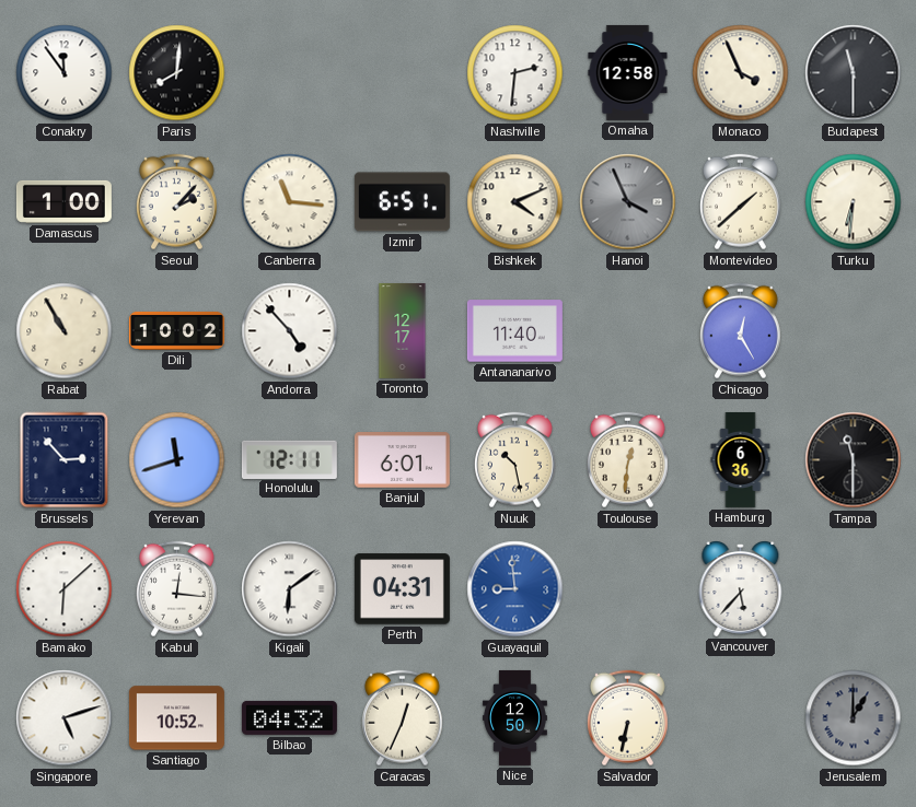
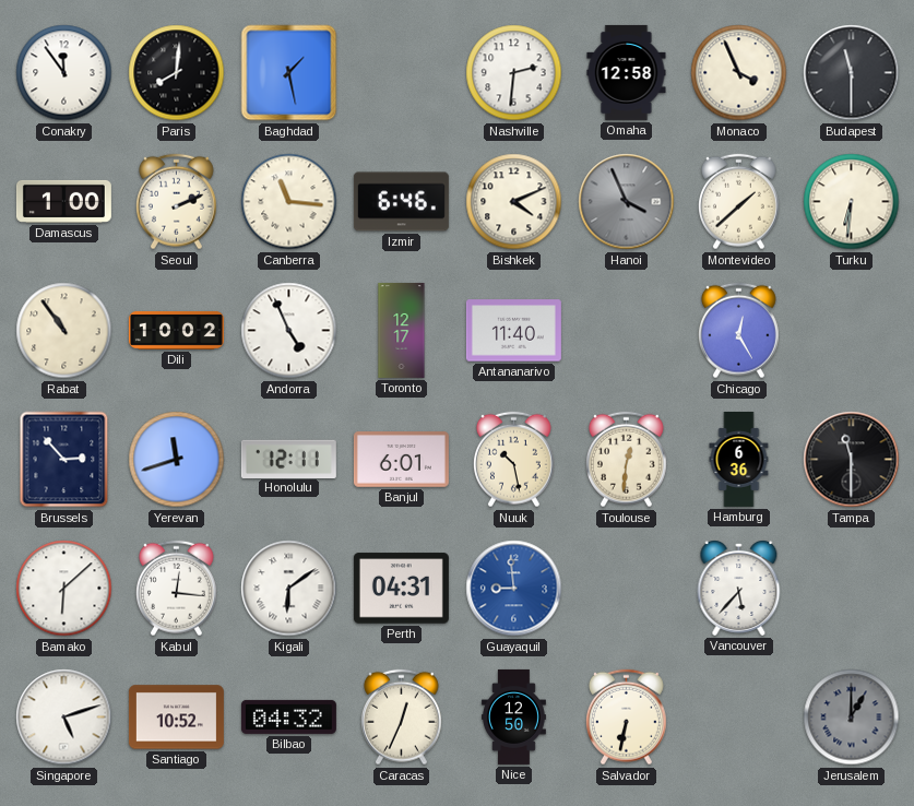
Baghdad: none -> 1:28 (289, 73)
Seoul: 2:07 -> 2:11 (176, 202)
Izmir: 6:51 -> 6:46 (401, 202)
Rabat: 10:55 -> 10:54 (64, 331)
Andorra: 4:53 -> 4:56 (289, 331)
